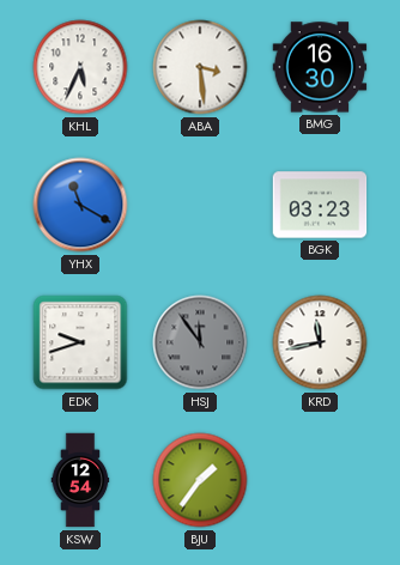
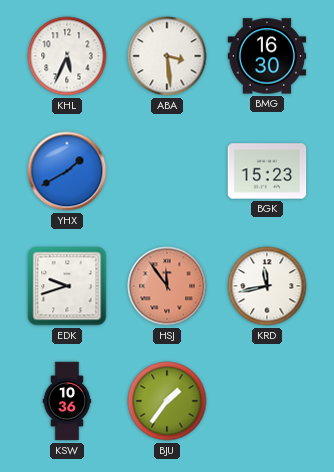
YHX: 11:20 -> 1:40 (67, 171)
BGK: 03:23 -> 15:23 (267, 171)
HSJ dial: grey -> salmon (167, 286)
KSW: 12:54 -> 10:36 (67, 401)
